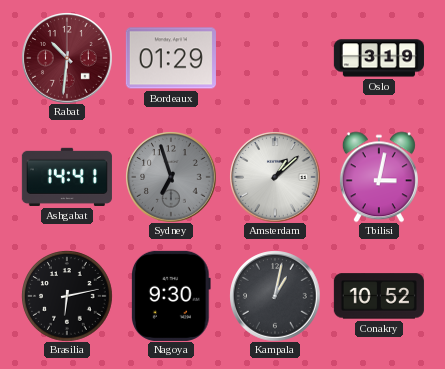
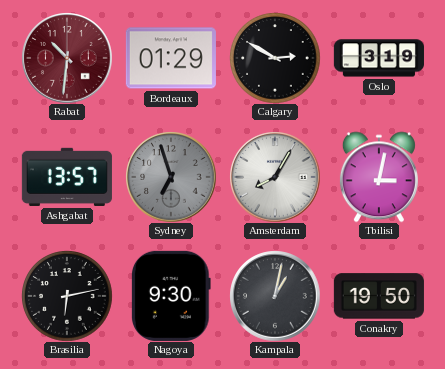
Calgary: none -> 2:50 (275, 58)
Ashgabat: 14:41 -> 13:57 (67, 177)
Amsterdam: 1:08 -> 8:05 (275, 177)
Conakry: 10:52 -> 19:50 (379, 296)
